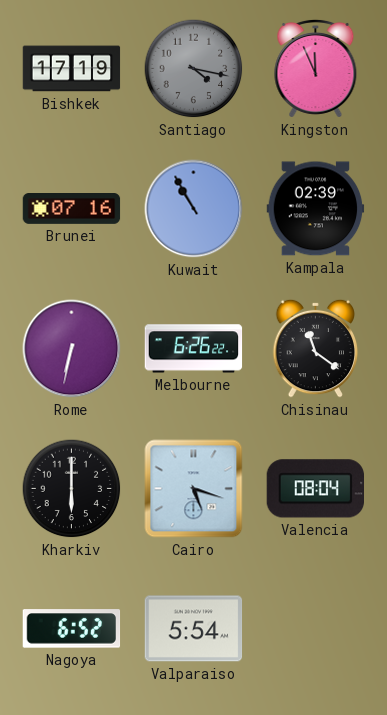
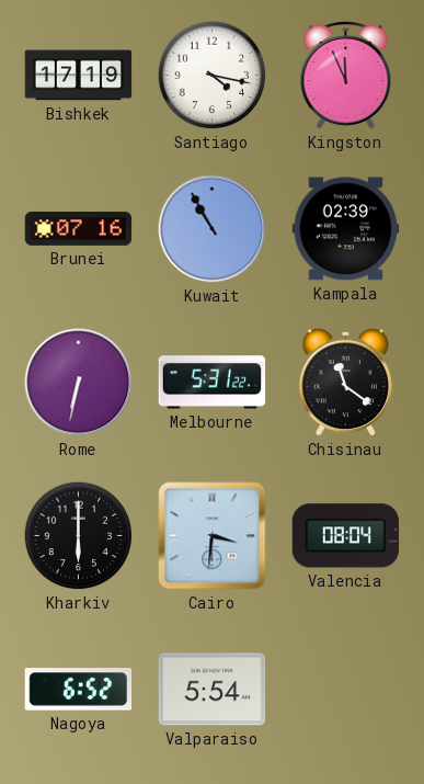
Santiago dial: grey -> white (213, 76)
Melbourne: 6:26 -> 5:31 (213, 383)
Cairo: 5:18 -> 3:31 (213, 536)
